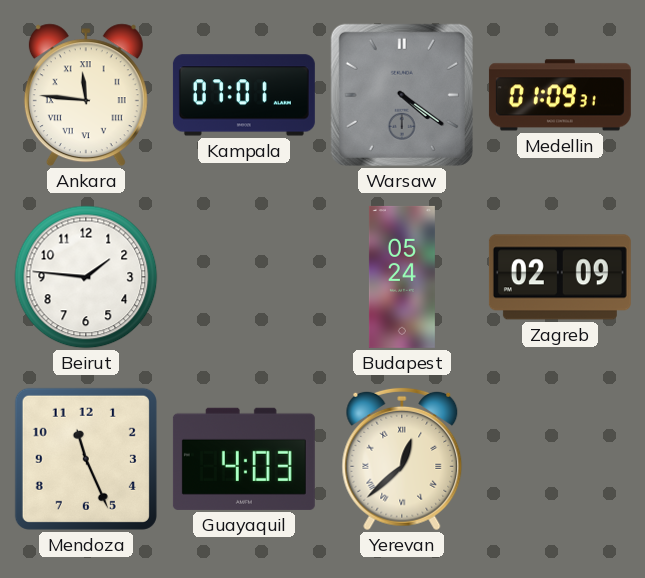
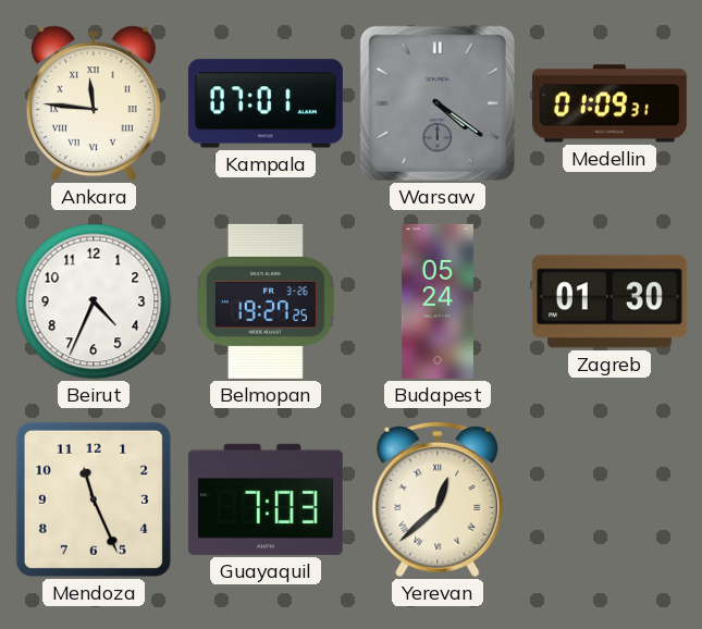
Beirut: 1:46 -> 4:34 (94, 301)
Belmopan: none -> 19:27 (266, 301)
Zagreb: 02:09 -> 01:30 (609, 301)
Guayaquil: 4:03 -> 7:03 (266, 499)
